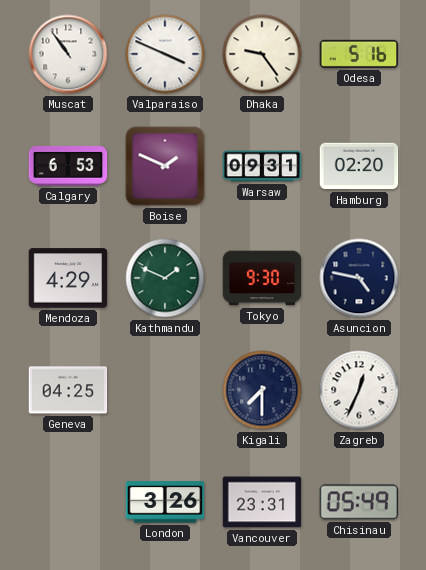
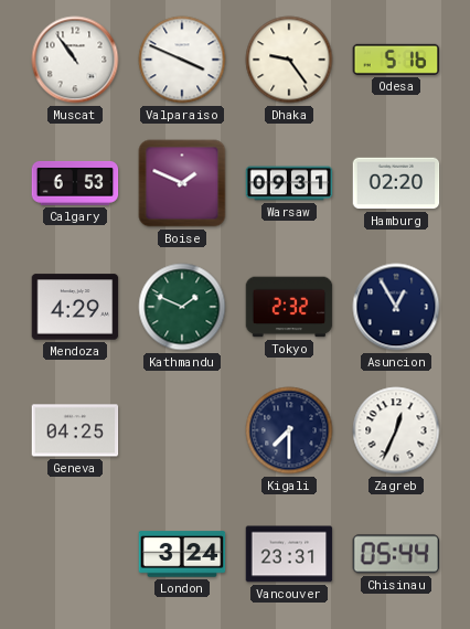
Tokyo: 9:30 -> 2:32 (289, 307)
Asuncion: 4:47 -> 12:55 (396, 307)
London: 3:26 -> 3:24 (182, 554)
Chisinau: 05:49 -> 05:44 (396, 554)
